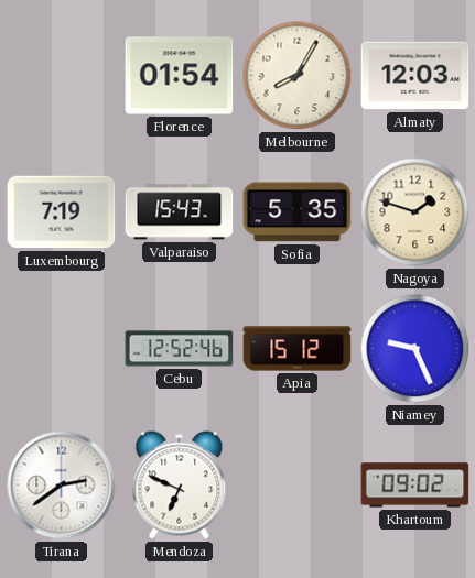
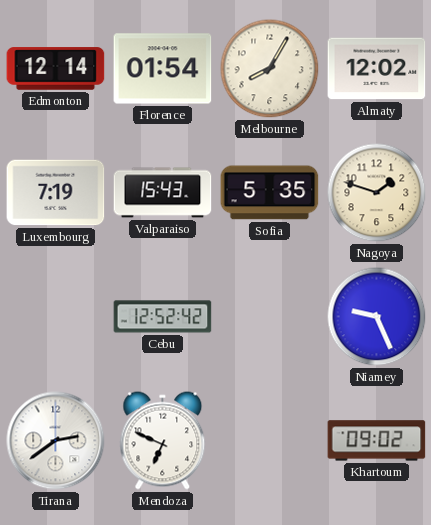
Edmonton: none -> 12:14 (56, 69)
Almaty: 12:03 -> 12:02 (377, 69)
Cebu: 12:52:46 -> 12:52:42 (163, 317)
Apia: 15:12 -> none (298, 349)
